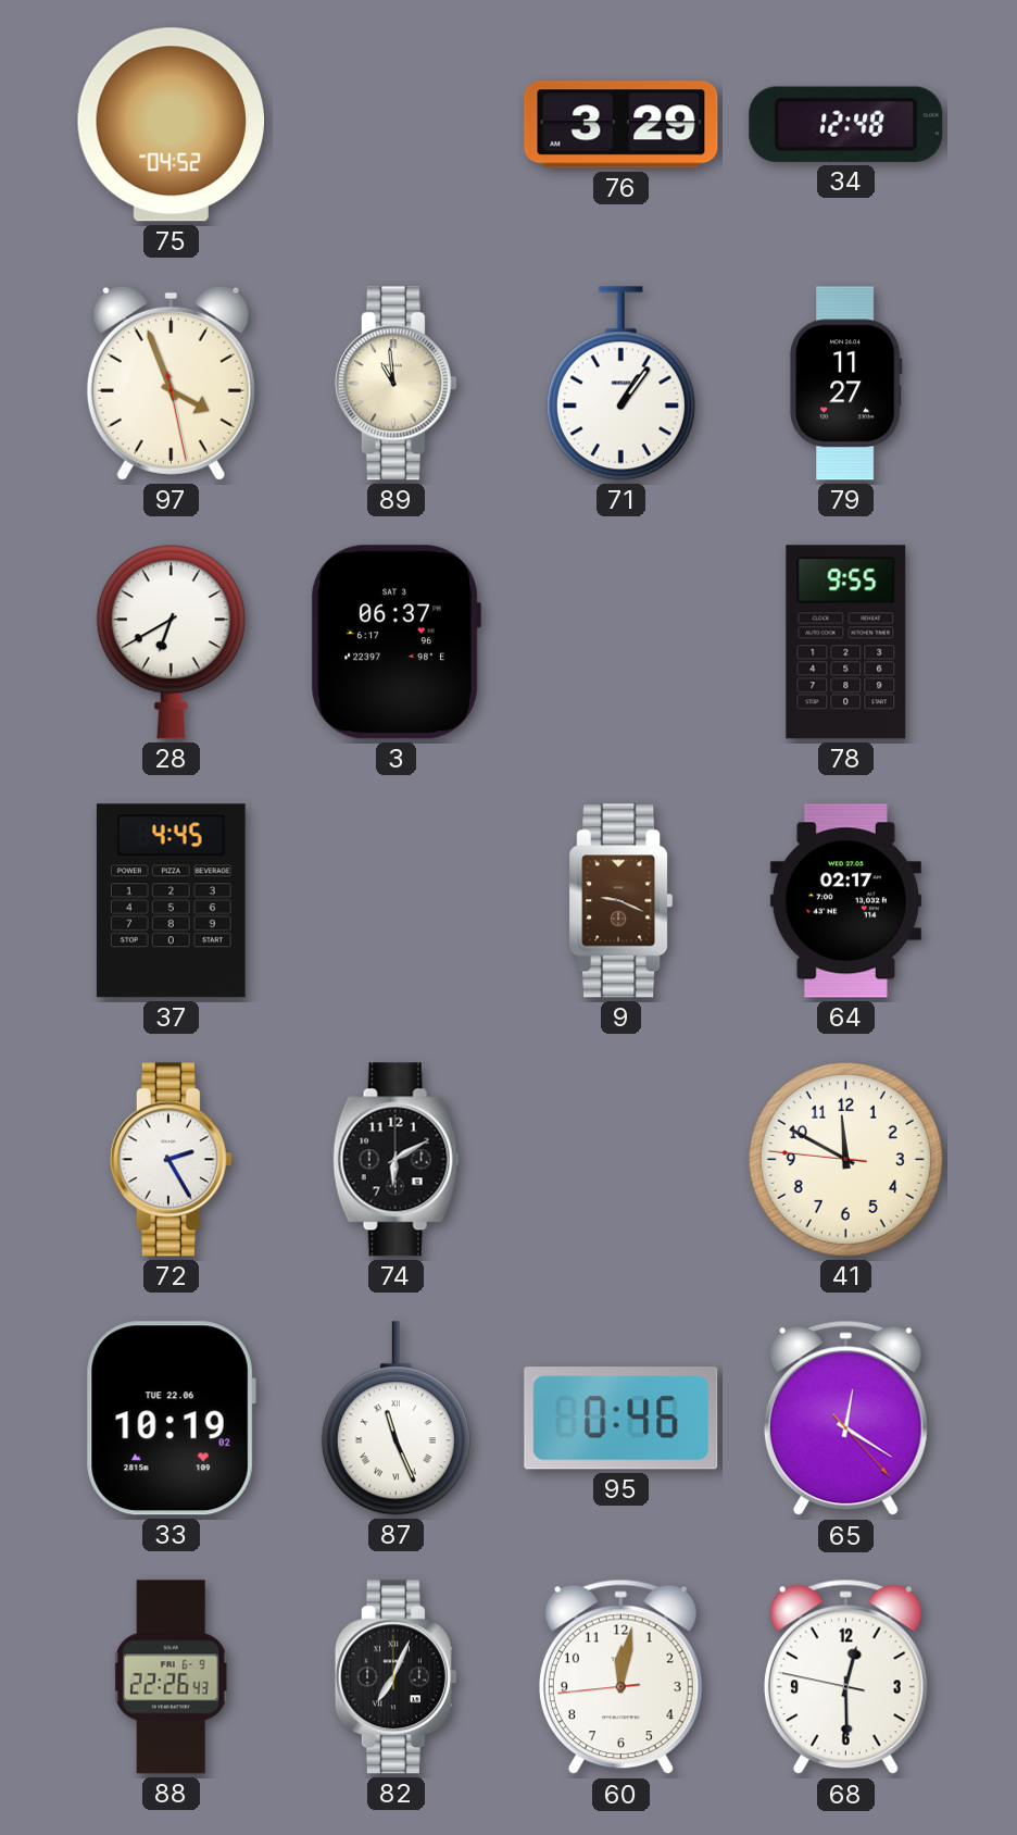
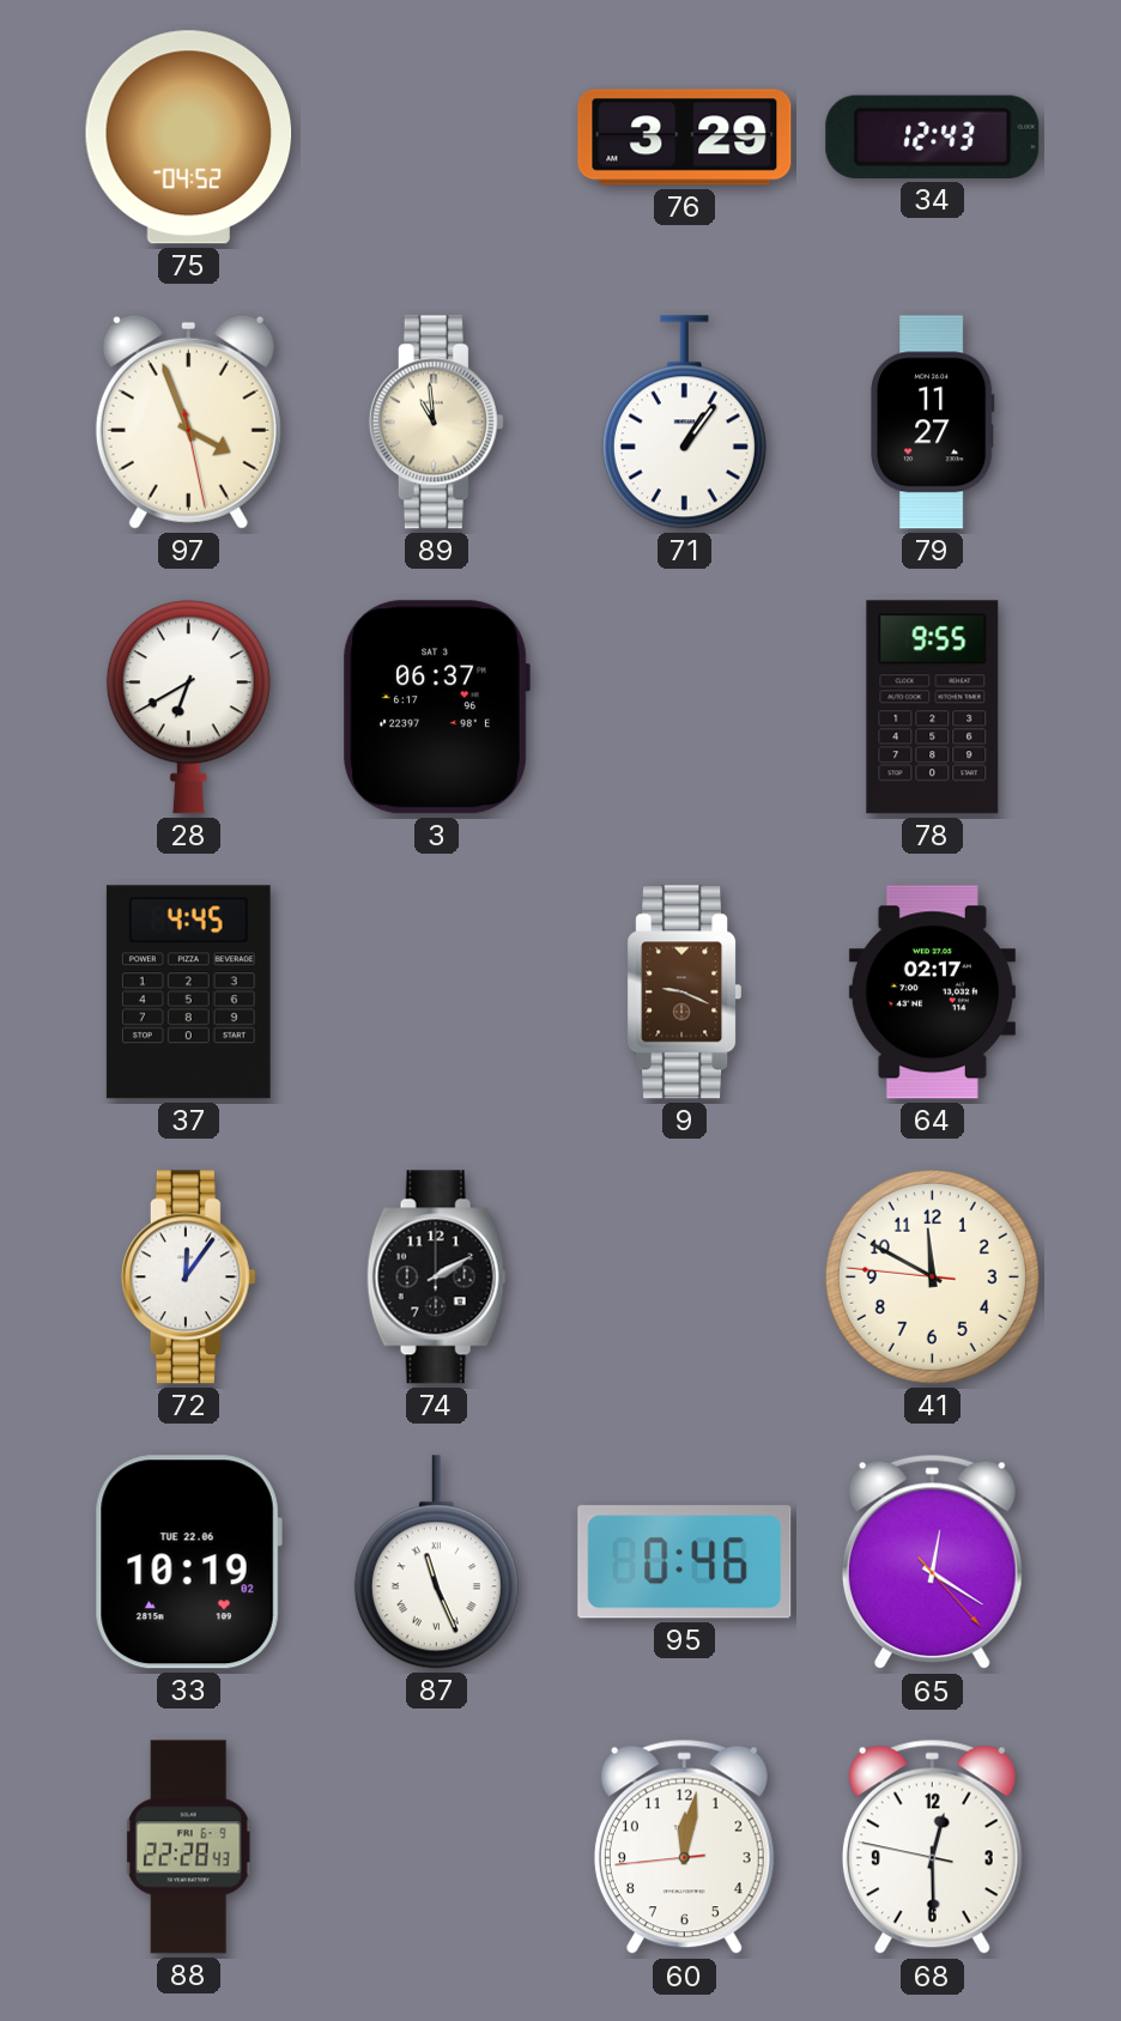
34: 12:48 -> 12:43 (933, 136)
72: 2:25 -> 12:06 (188, 1277)
74: 6:10 -> 2:10 (436, 1277)
88: 22:26 -> 22:28 (188, 1847)
82: 7:04 -> none (395, 1677)
